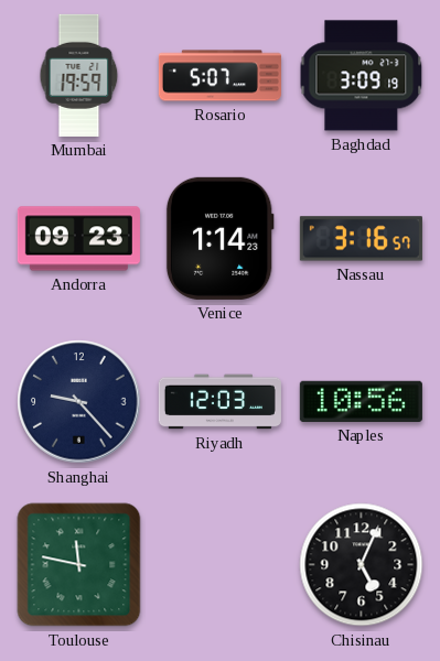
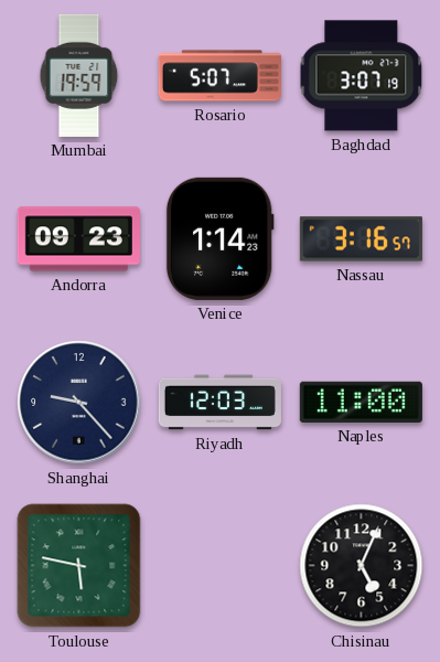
Baghdad: 3:09 -> 3:07 (362, 76)
Naples: 10:56 -> 11:00 (361, 402)
Toulouse: 11:47 -> 5:47 (79, 566)
